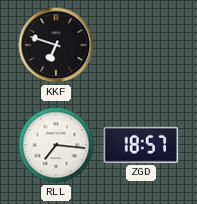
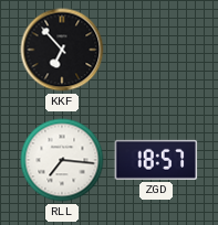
KKF: 6:48 -> 6:53 (62, 50)
